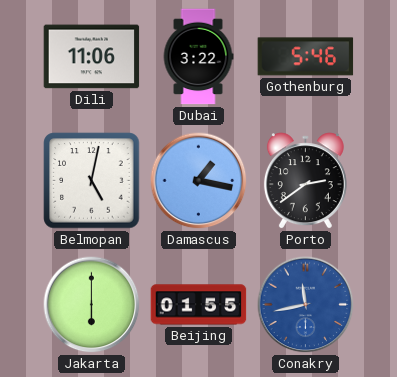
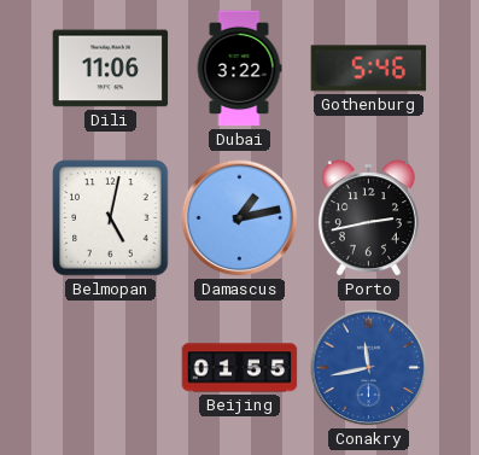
Damascus: 1:17 -> 1:13 (240, 218)
Porto: 2:39 -> 2:43 (368, 218)
Jakarta: 6:00 -> none (92, 305)
